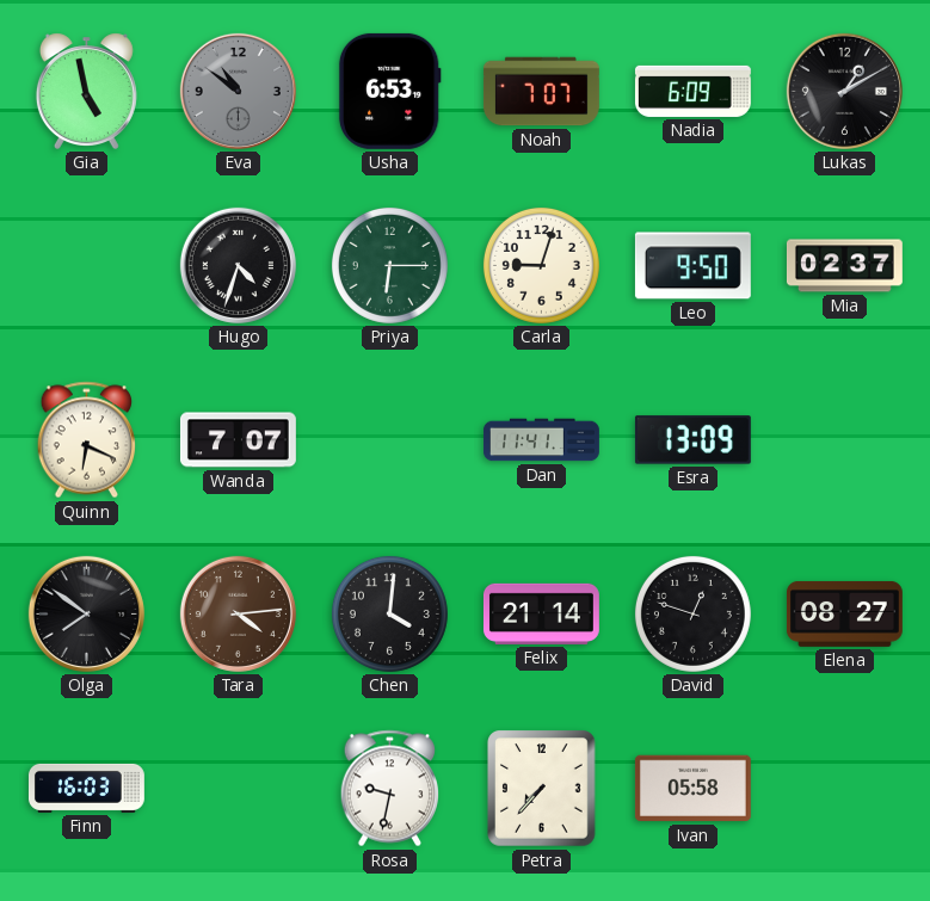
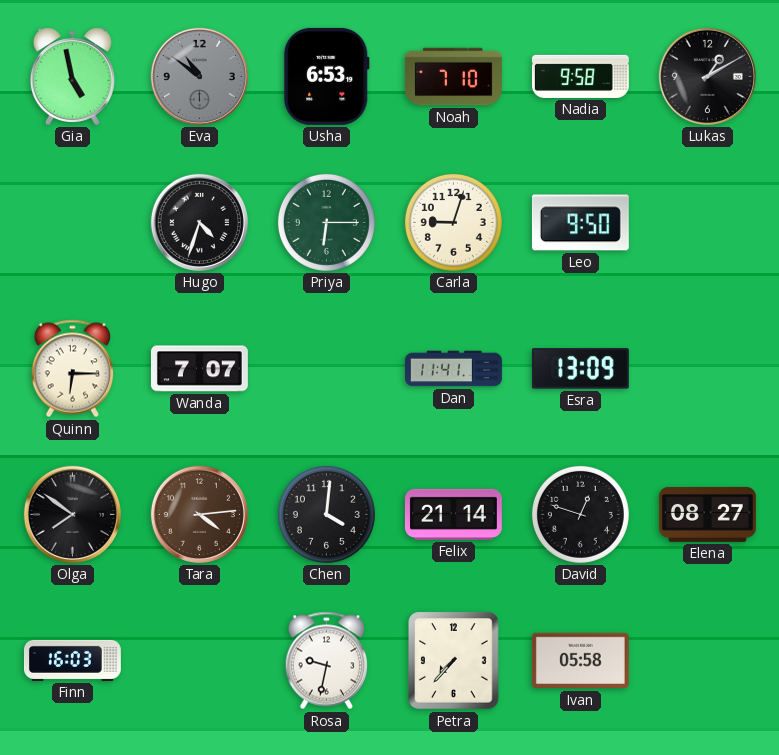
Noah: 7:07 -> 7:10 (453, 77)
Nadia: 6:09 -> 9:58 (580, 76)
Mia: 02:37 -> none (844, 266)
Quinn: 6:19 -> 6:15 (73, 369)
